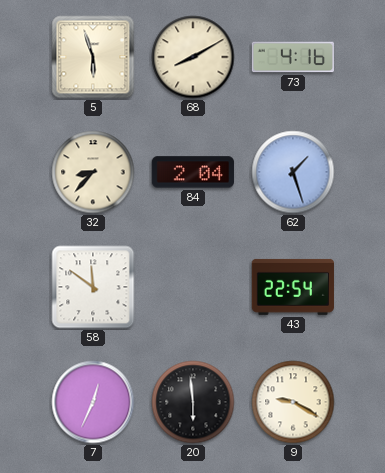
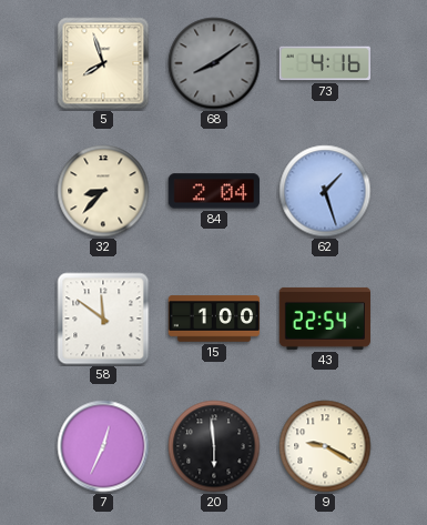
5: 5:57 -> 7:57 (103, 63)
68: 8:10 -> 8:09 (214, 63)
68 dial: cream -> grey (214, 63)
15: none -> 1:00 (214, 319)
